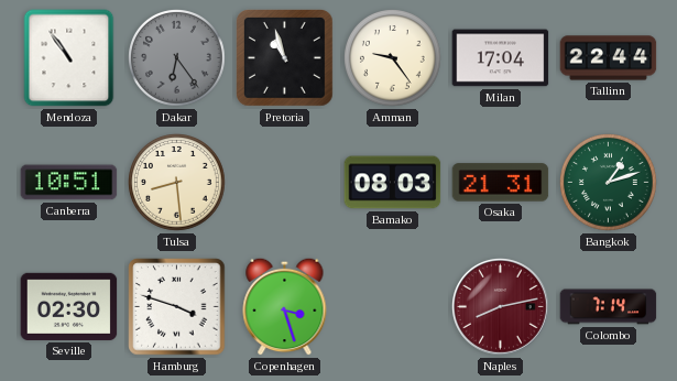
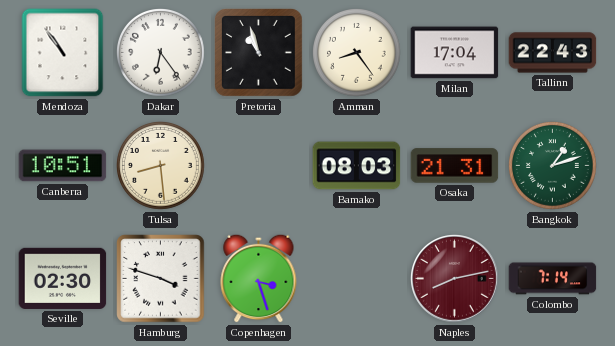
Dakar dial: grey -> white (161, 53)
Amman: 9:24 -> 8:24 (357, 53)
Tallinn: 22:44 -> 22:43 (553, 53)
